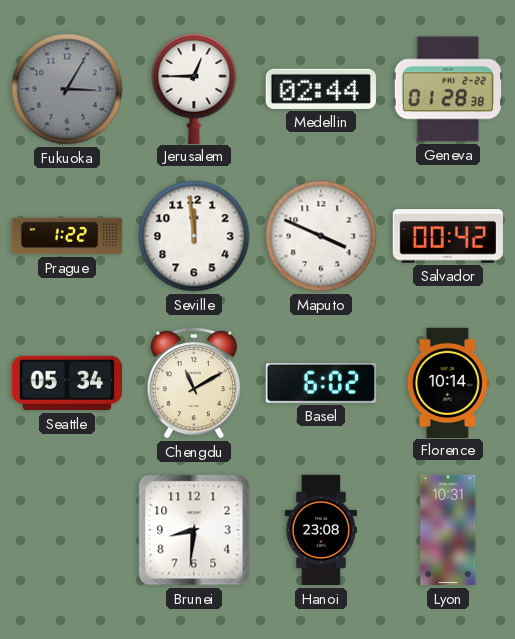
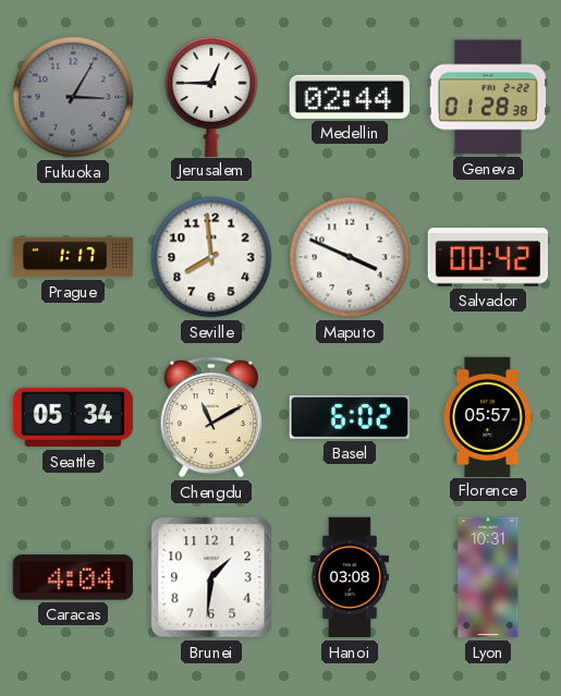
Prague: 1:22 -> 1:17 (73, 257)
Seville: 11:59 -> 7:59 (211, 257)
Florence: 10:14 -> 05:57 (488, 416)
Caracas: none -> 4:04 (73, 577)
Brunei: 8:31 -> 1:31 (211, 577)
Hanoi: 23:08 -> 03:08 (350, 577)
